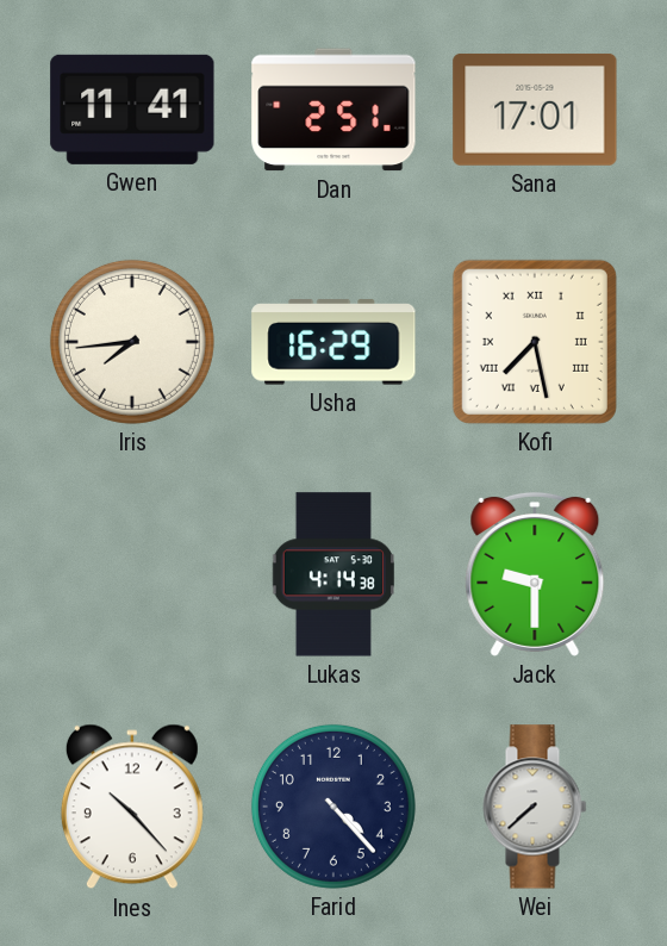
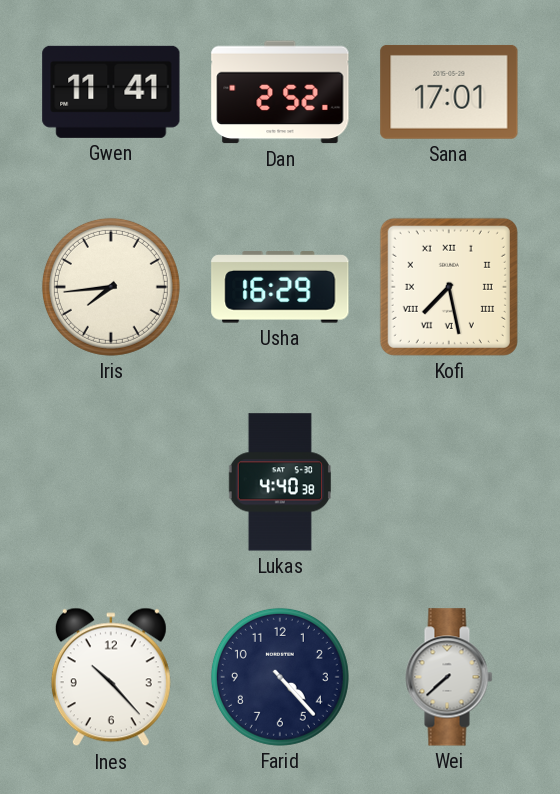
Dan: 2:51 -> 2:52 (280, 92)
Lukas: 4:14 -> 4:40 (279, 482)
Jack: 9:30 -> none (535, 574)
